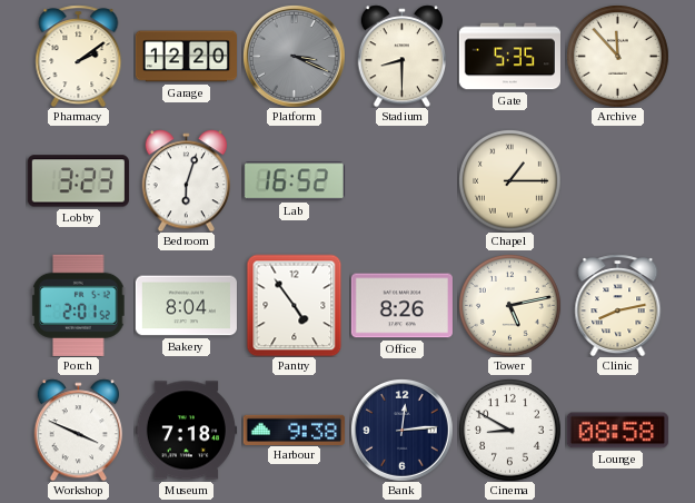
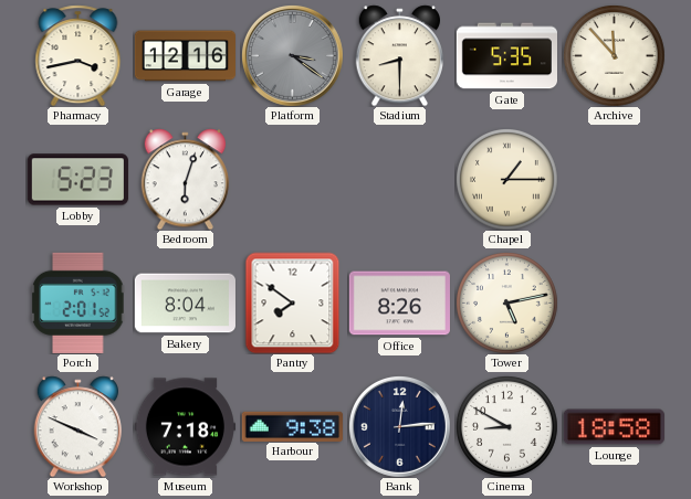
Pharmacy: 2:09 -> 3:43 (78, 55)
Garage: 12:20 -> 12:16 (185, 56)
Platform: 3:19 -> 3:21 (292, 55)
Lobby: 3:23 -> 5:23 (77, 180)
Lab: 16:52 -> none (294, 181)
Pantry: 4:54 -> 7:51 (293, 302)
Clinic: 8:13 -> none (618, 305)
Lounge: 08:58 -> 18:58 (614, 427)
